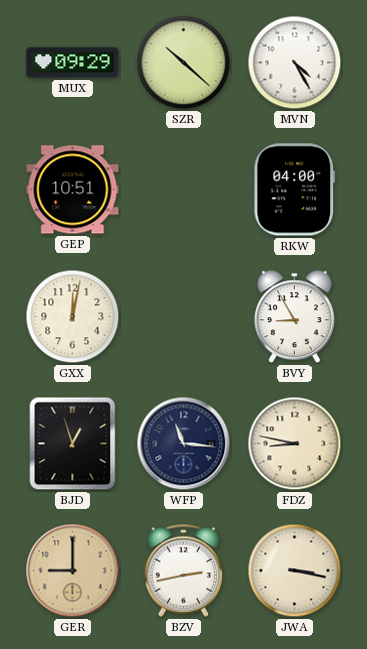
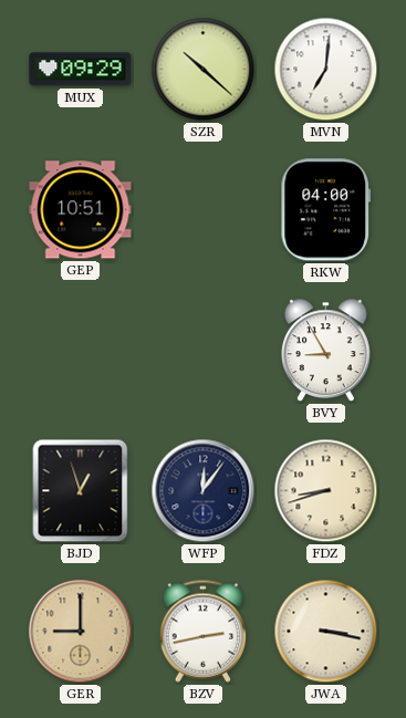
MVN: 4:25 -> 7:01 (326, 70)
GXX: 12:02 -> none (73, 317)
WFP: 11:16 -> 12:06 (204, 491)
FDZ: 8:47 -> 8:42 (326, 491)
